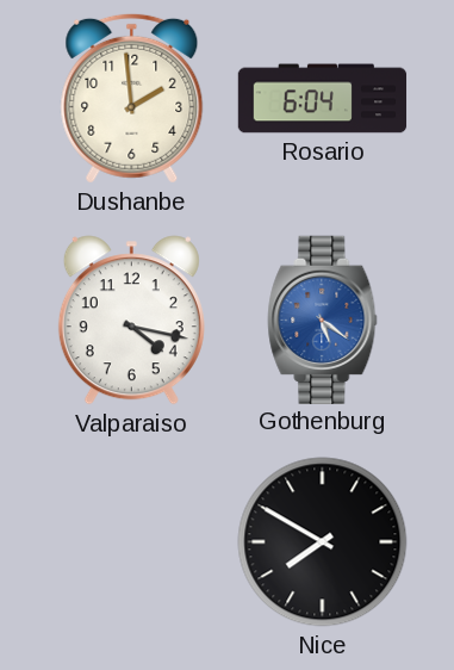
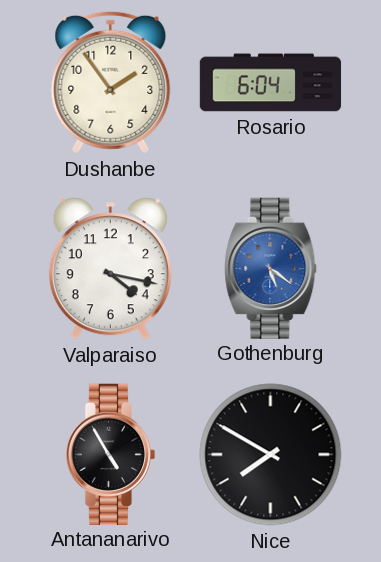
Dushanbe: 1:59 -> 1:54 (111, 82)
Antananarivo: none -> 4:55 (111, 454)
